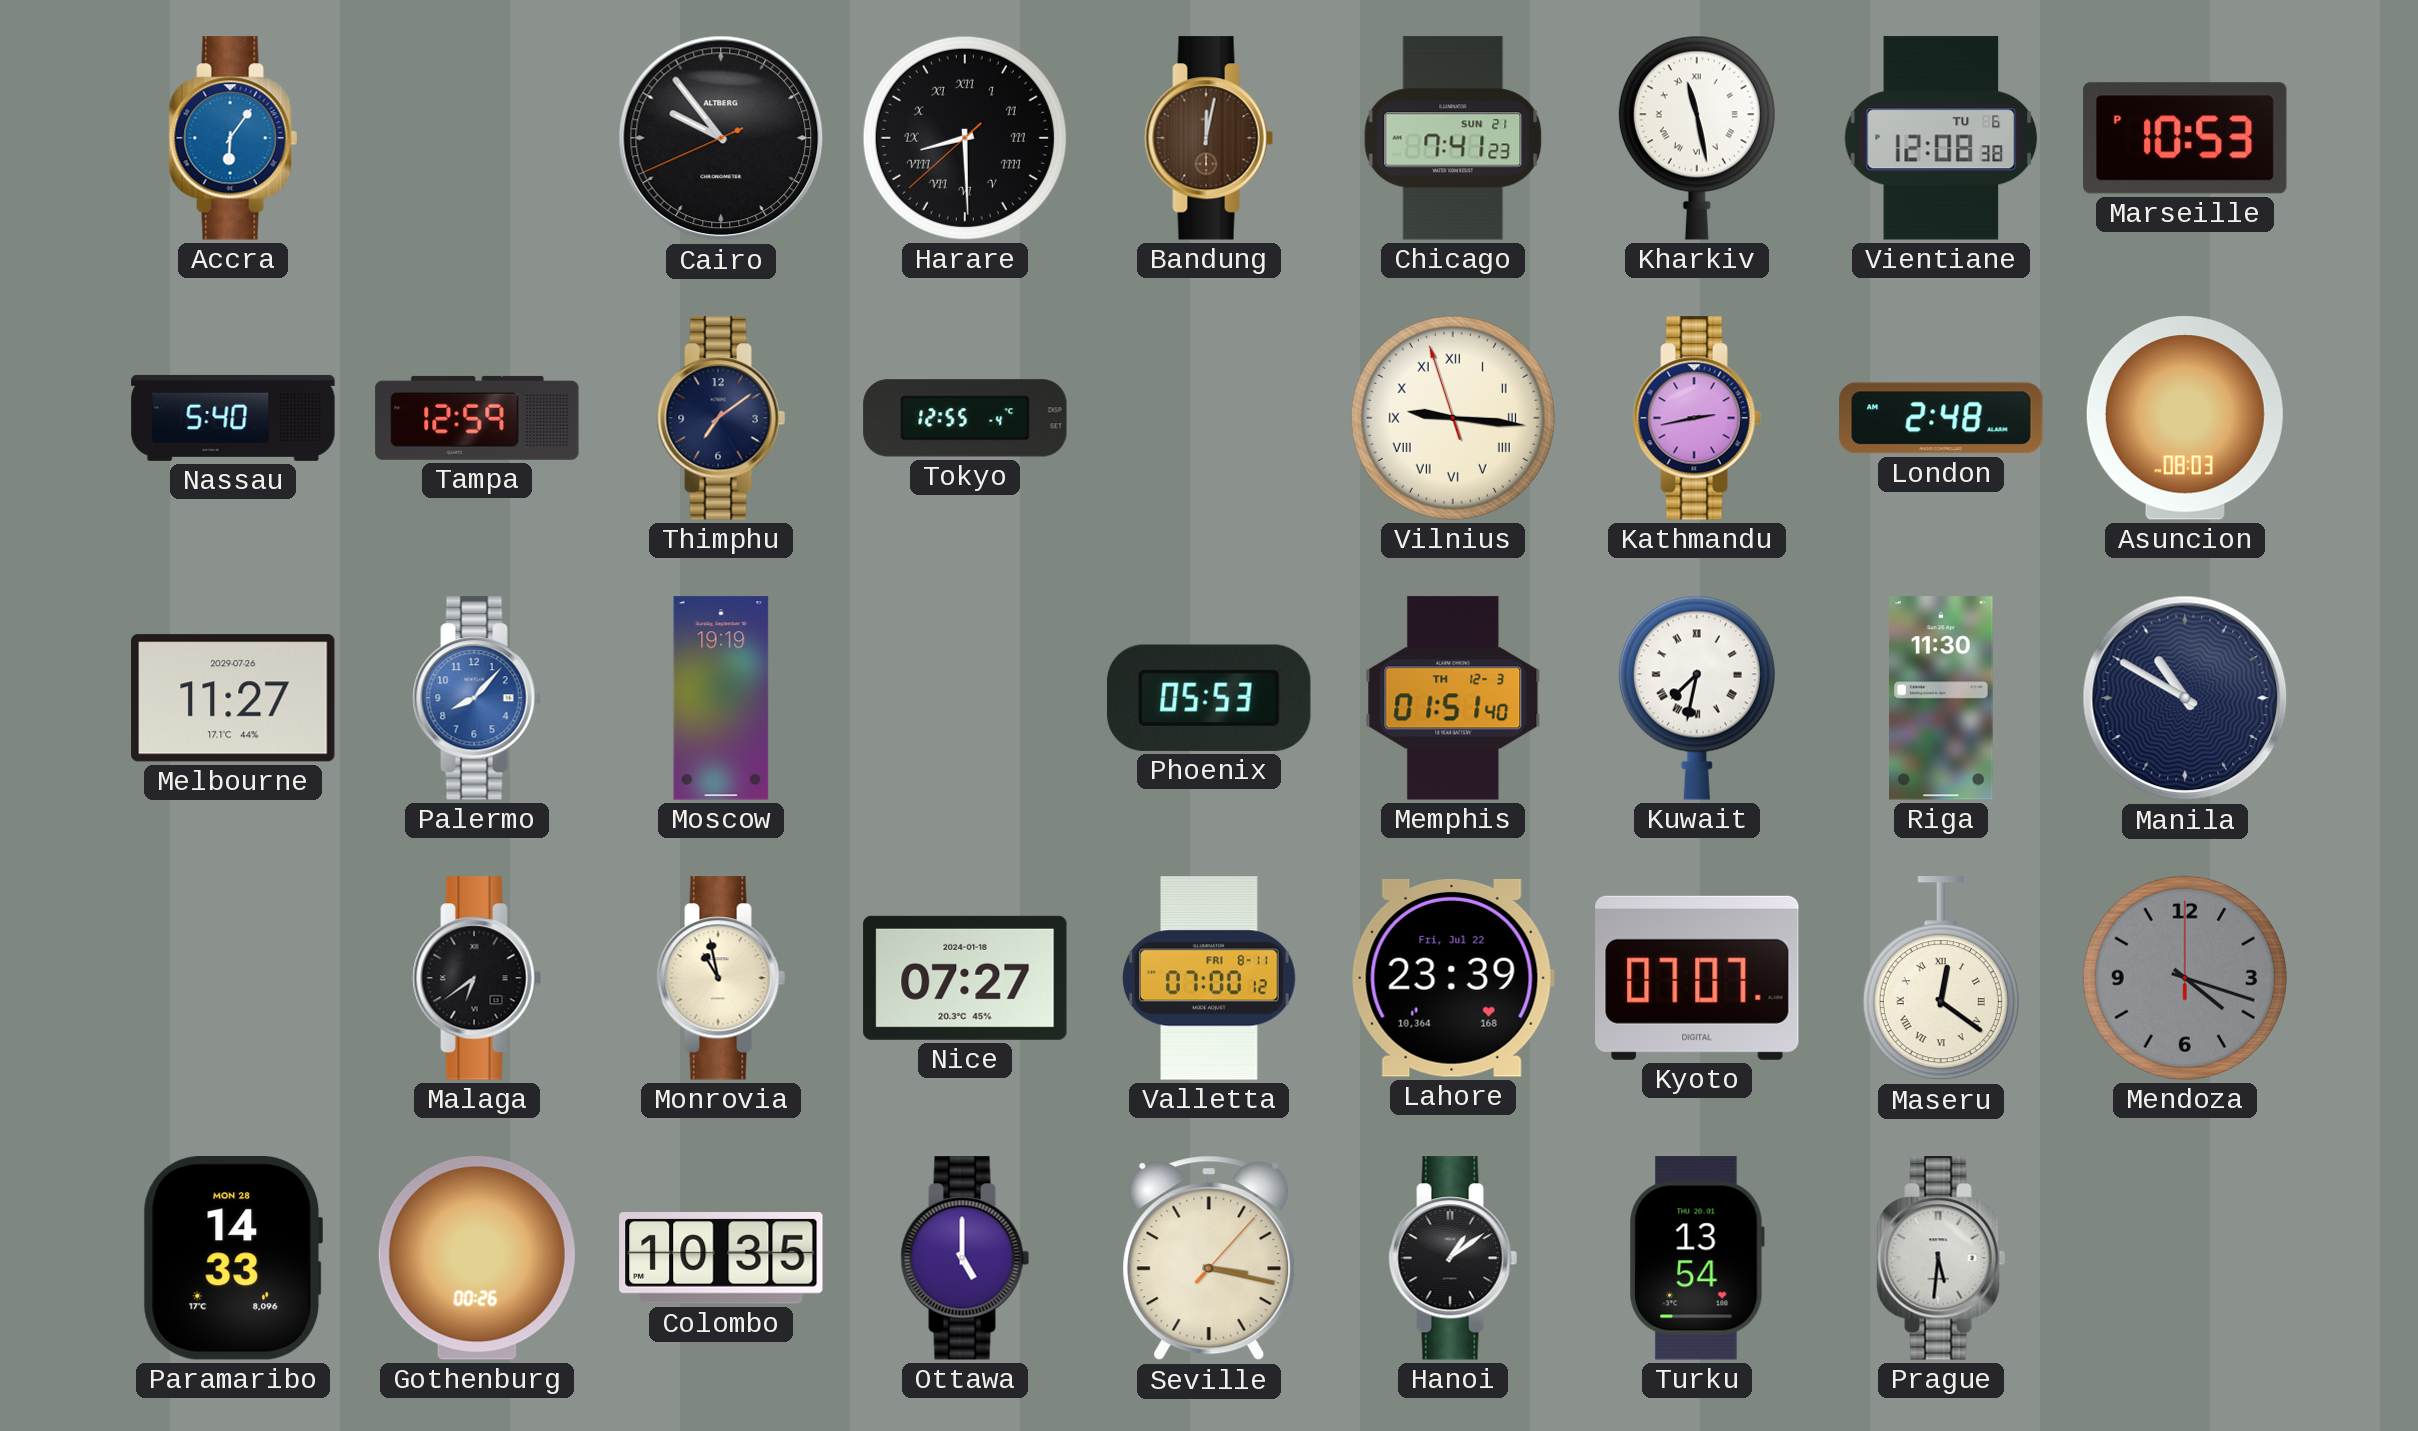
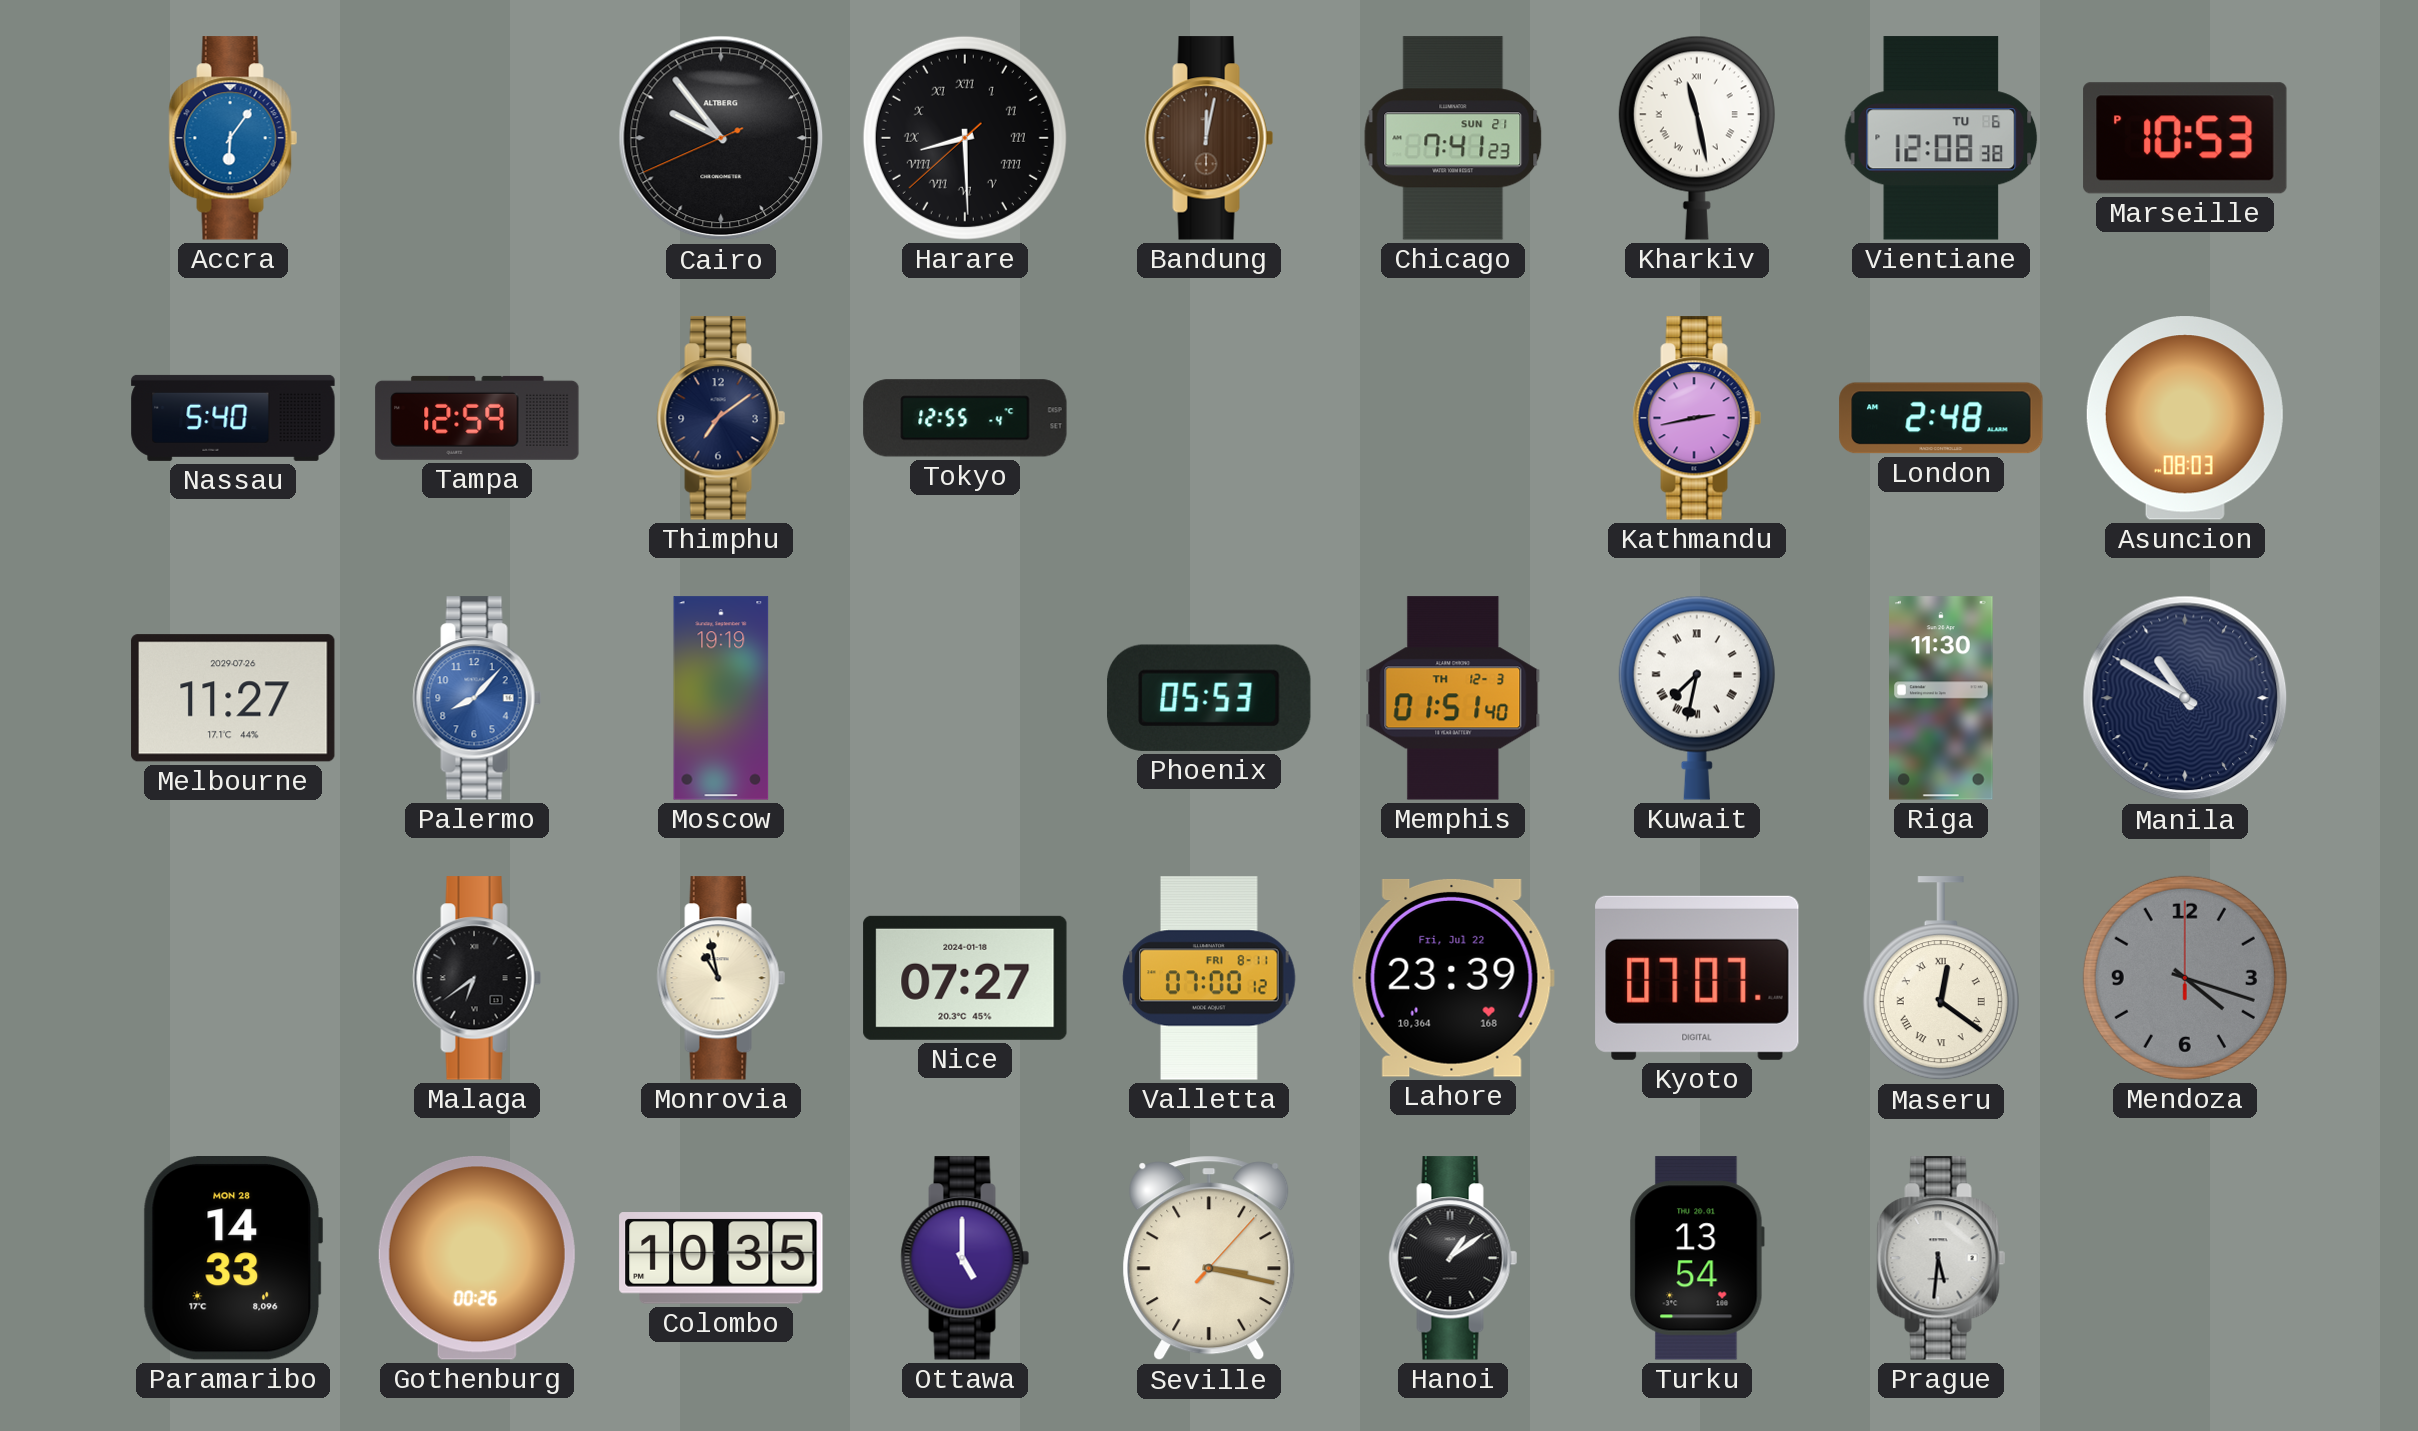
Vilnius: 9:15 -> none (1453, 418)
